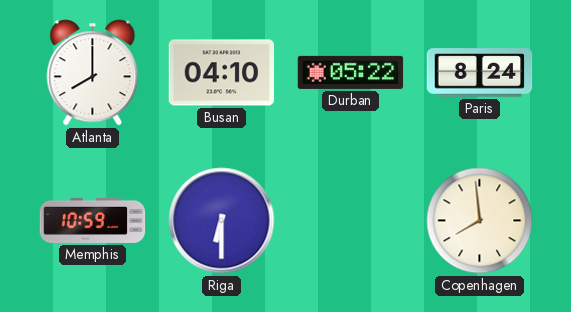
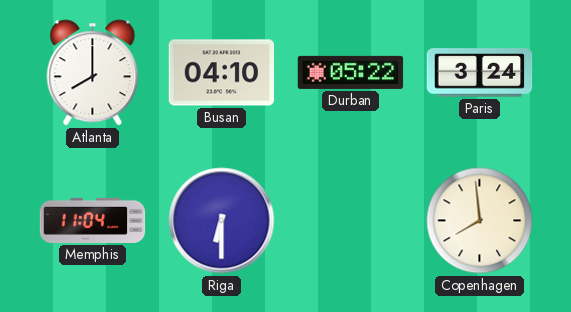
Paris: 8:24 -> 3:24 (480, 73)
Memphis: 10:59 -> 11:04 (93, 220)
